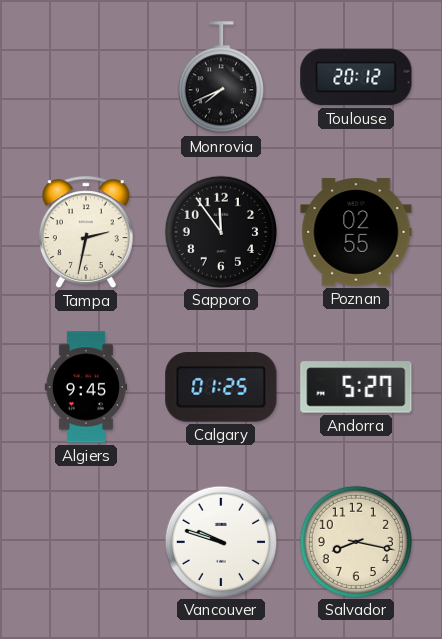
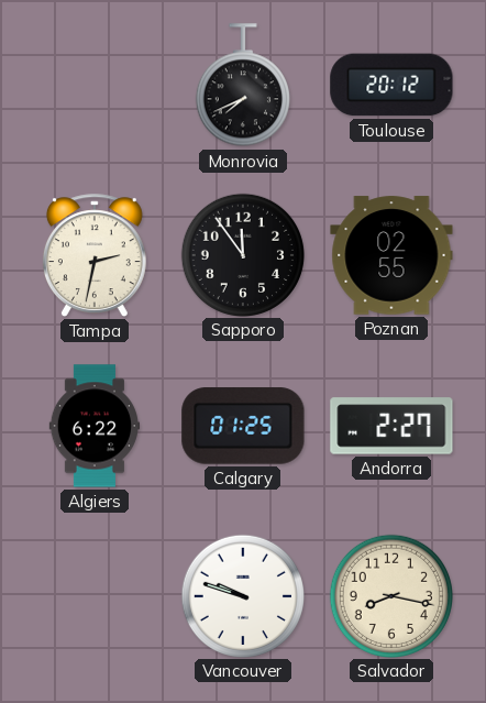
Algiers: 9:45 -> 6:22 (93, 426)
Andorra: 5:27 -> 2:27 (391, 426)
